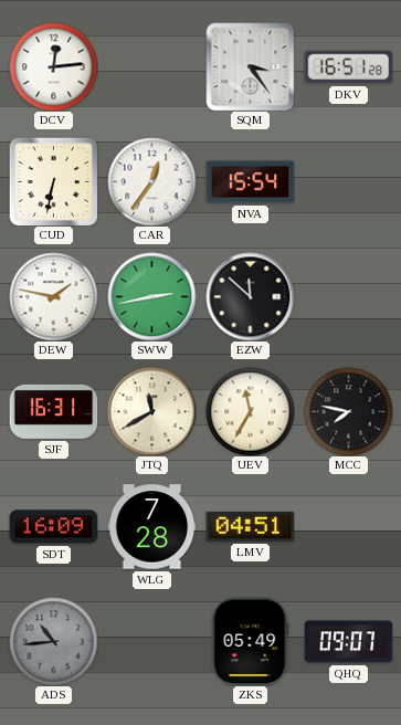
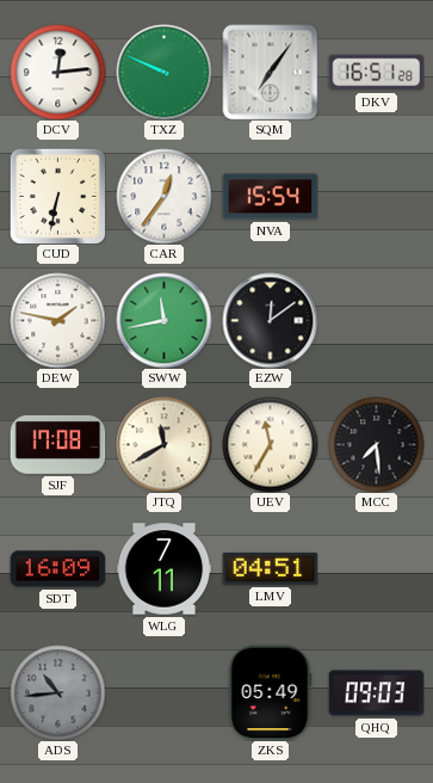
TXZ: none -> 9:49 (163, 72)
SQM: 3:24 -> 7:06 (270, 72)
SWW: 2:43 -> 11:43 (163, 320)
EZW: 11:52 -> 12:09 (270, 320)
SJF: 16:31 -> 17:08 (57, 444)
MCC: 7:47 -> 7:29 (376, 444)
WLG: 7:28 -> 7:11 (163, 569)
QHQ: 09:07 -> 09:03 (376, 693)
